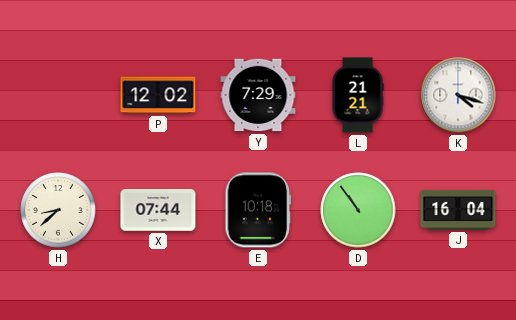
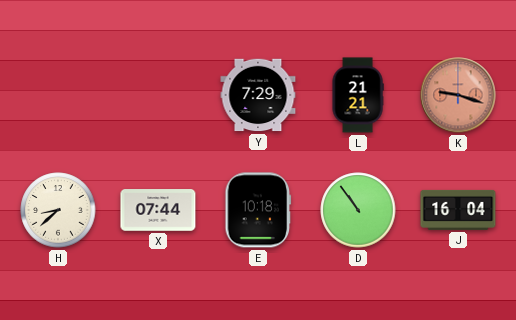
P: 12:02 -> none (158, 95)
K: 4:18 -> 9:18 (458, 95)
K dial: white -> salmon (458, 95)
